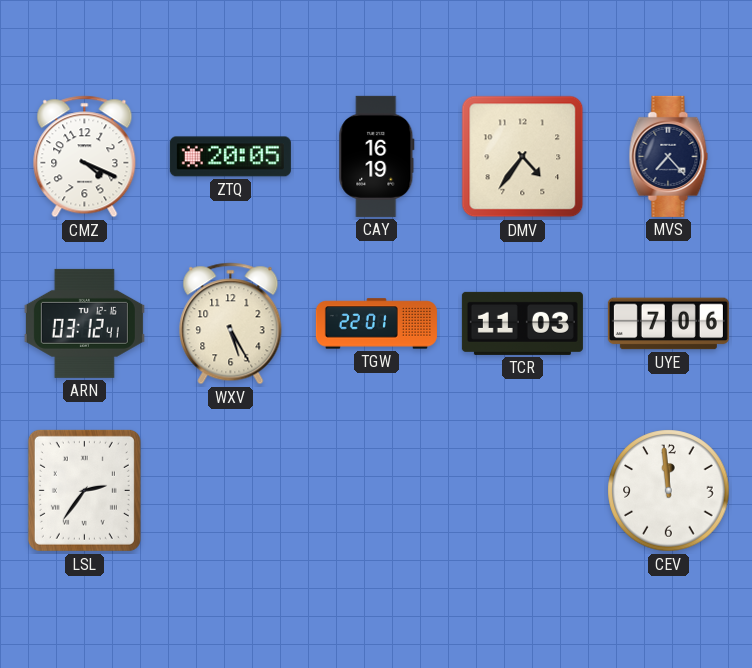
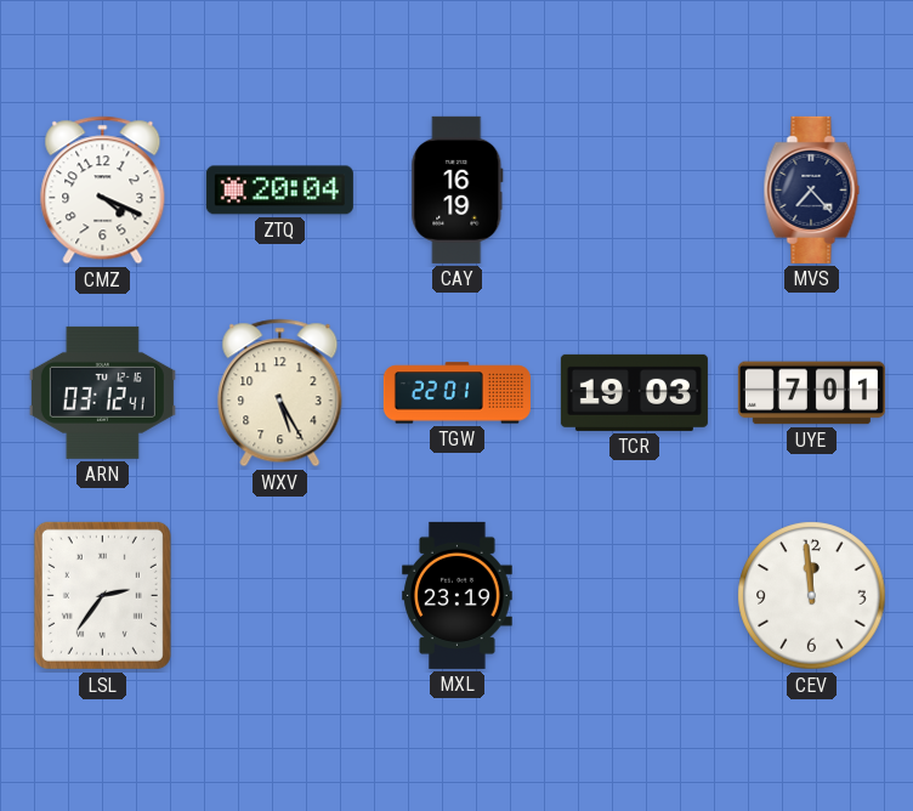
ZTQ: 20:05 -> 20:04 (279, 191)
DMV: 4:36 -> none (523, 157)
TCR: 11:03 -> 19:03 (634, 392)
UYE: 7:06 -> 7:01 (811, 393)
MXL: none -> 23:19 (458, 595)
